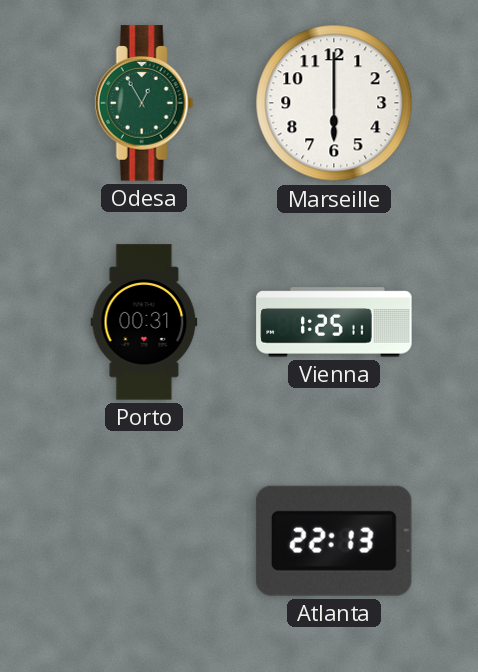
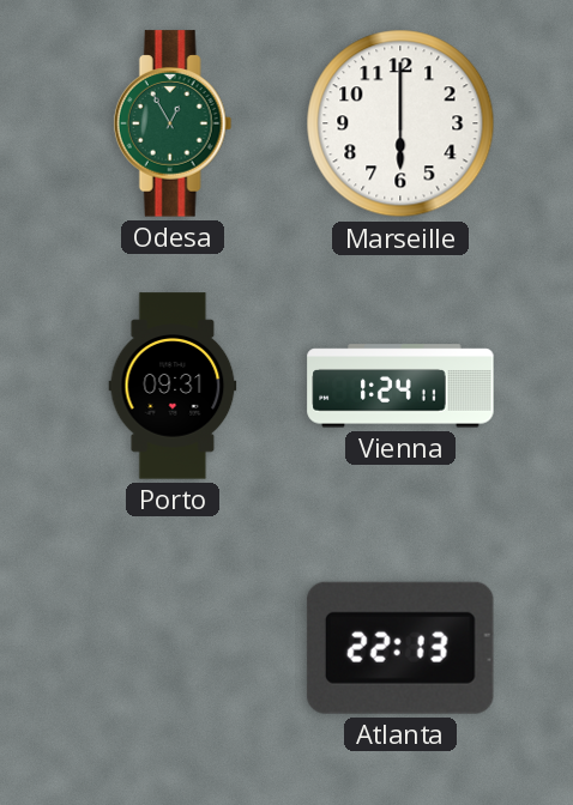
Porto: 00:31 -> 09:31 (173, 386)
Vienna: 1:25 -> 1:24 (400, 386)
